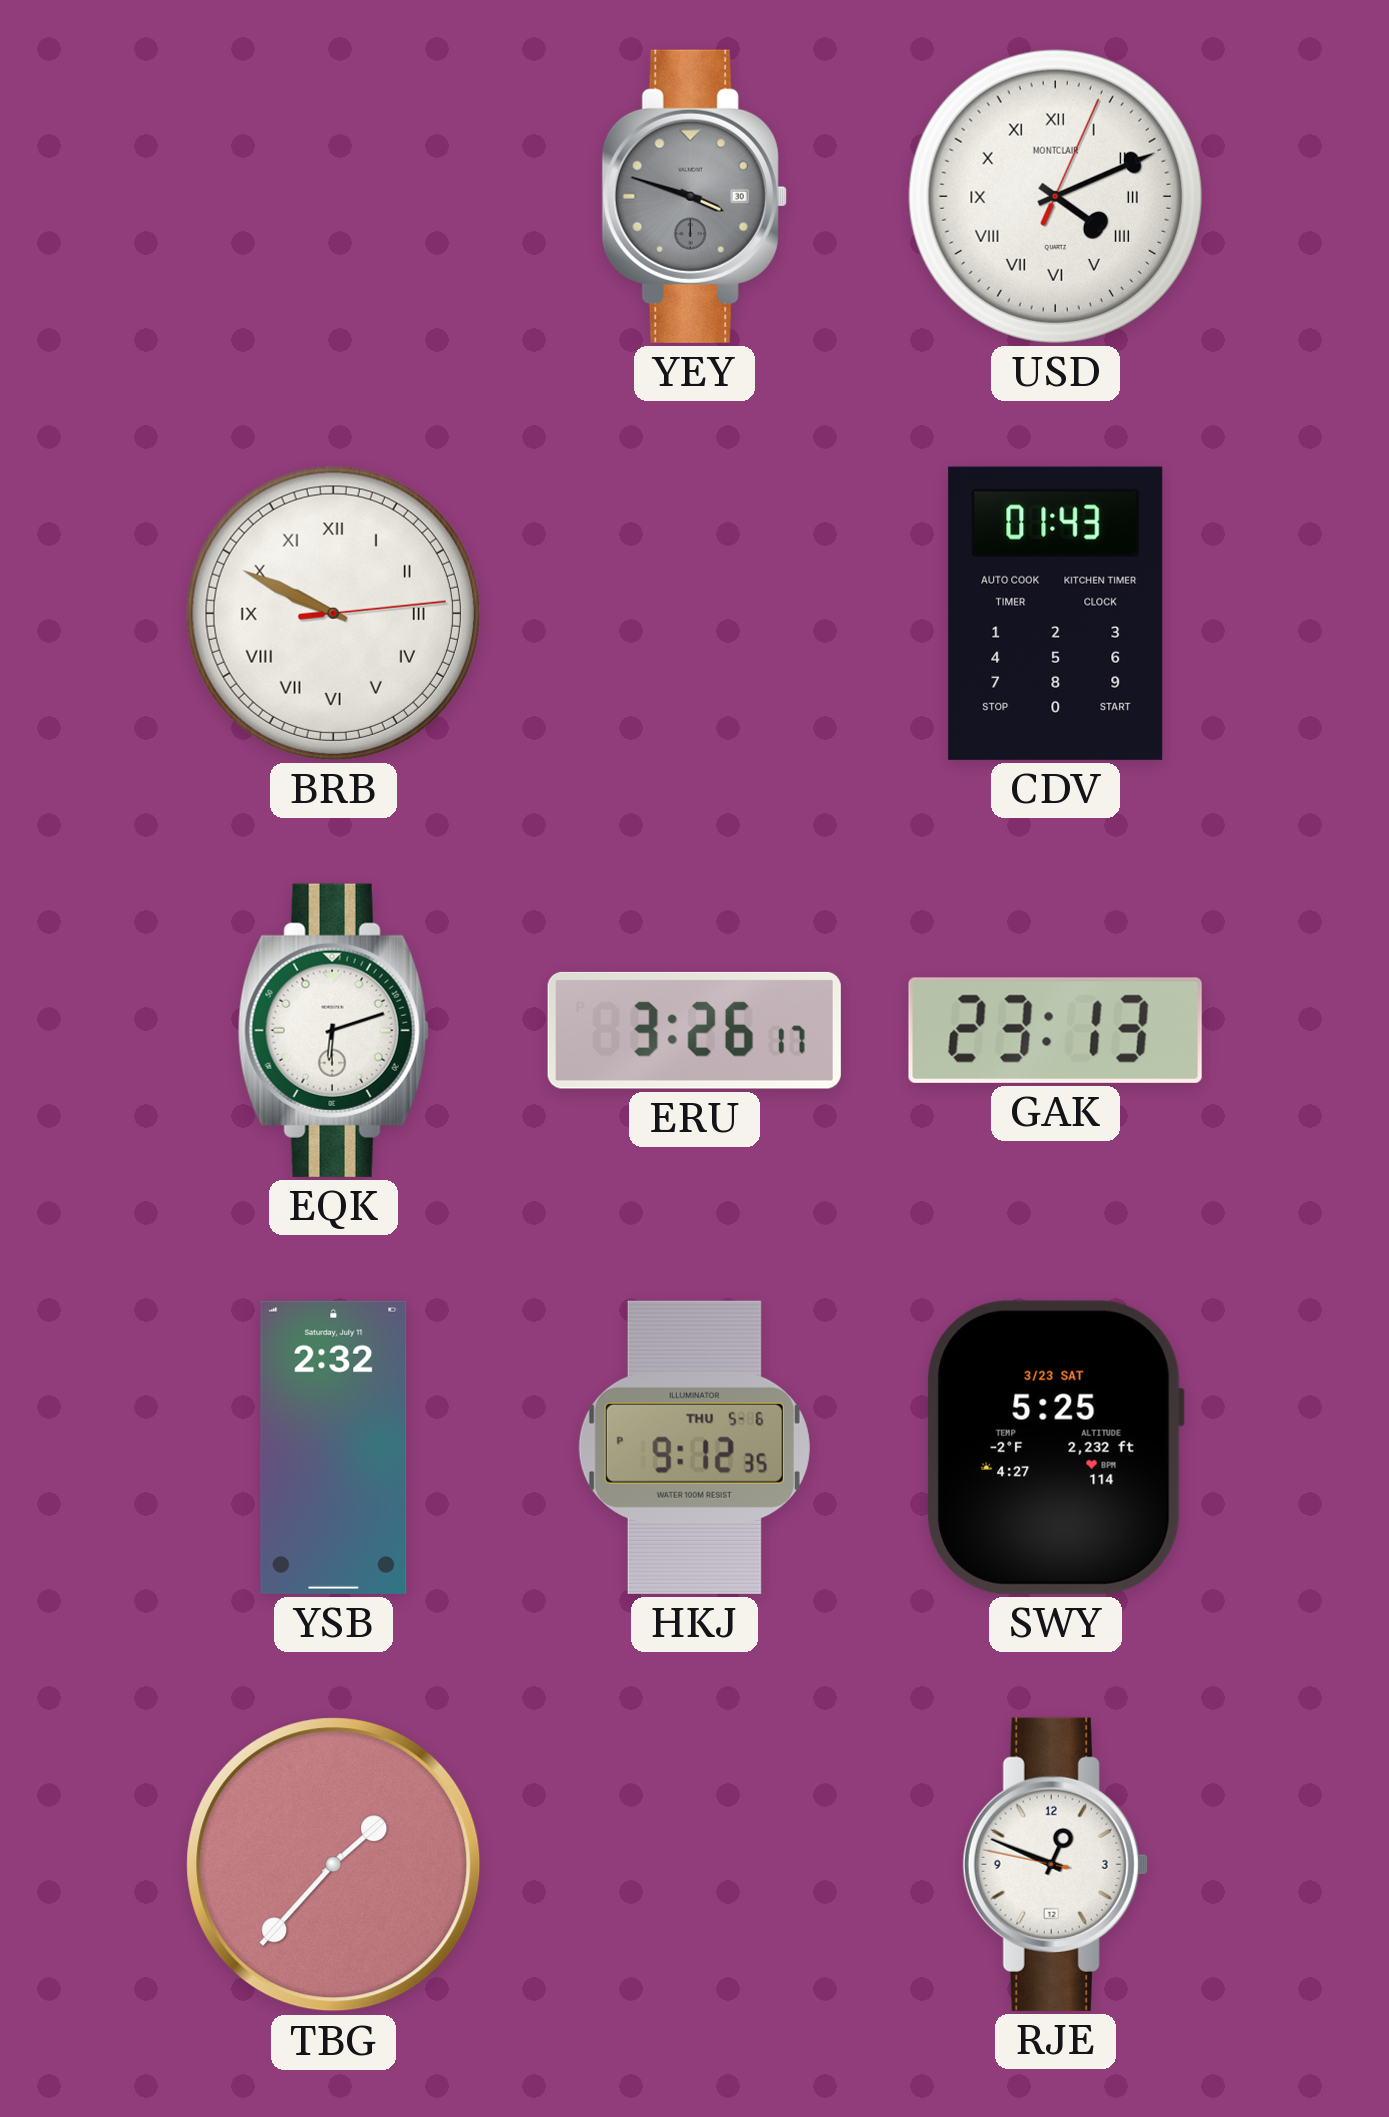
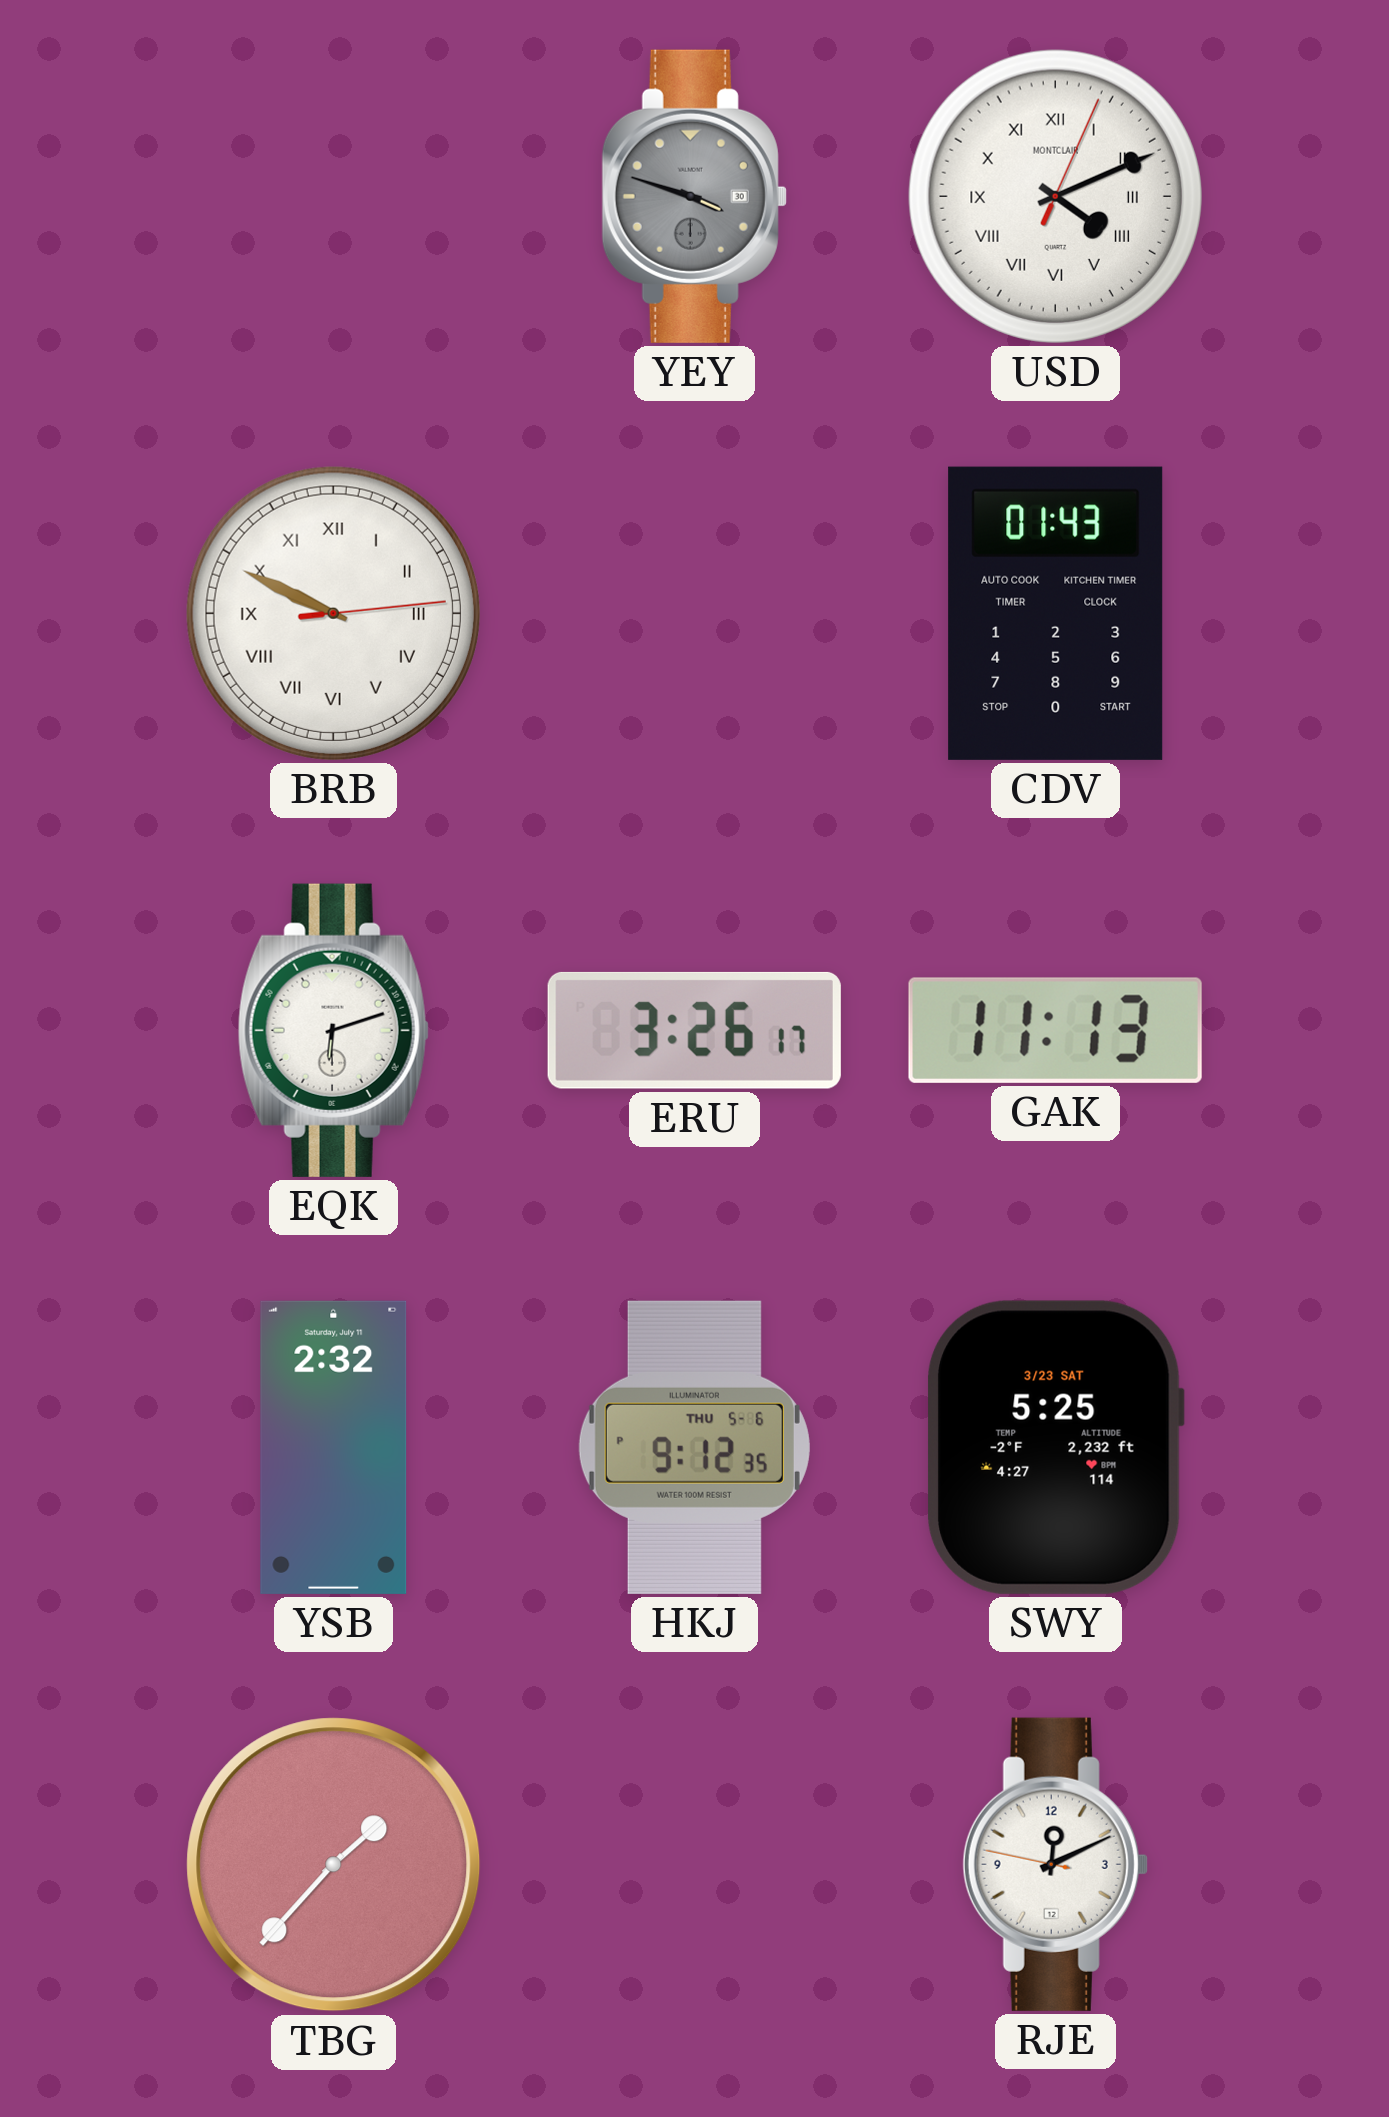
GAK: 23:13 -> 11:13 (1055, 1030)
RJE: 12:48 -> 12:10 (1055, 1864)
